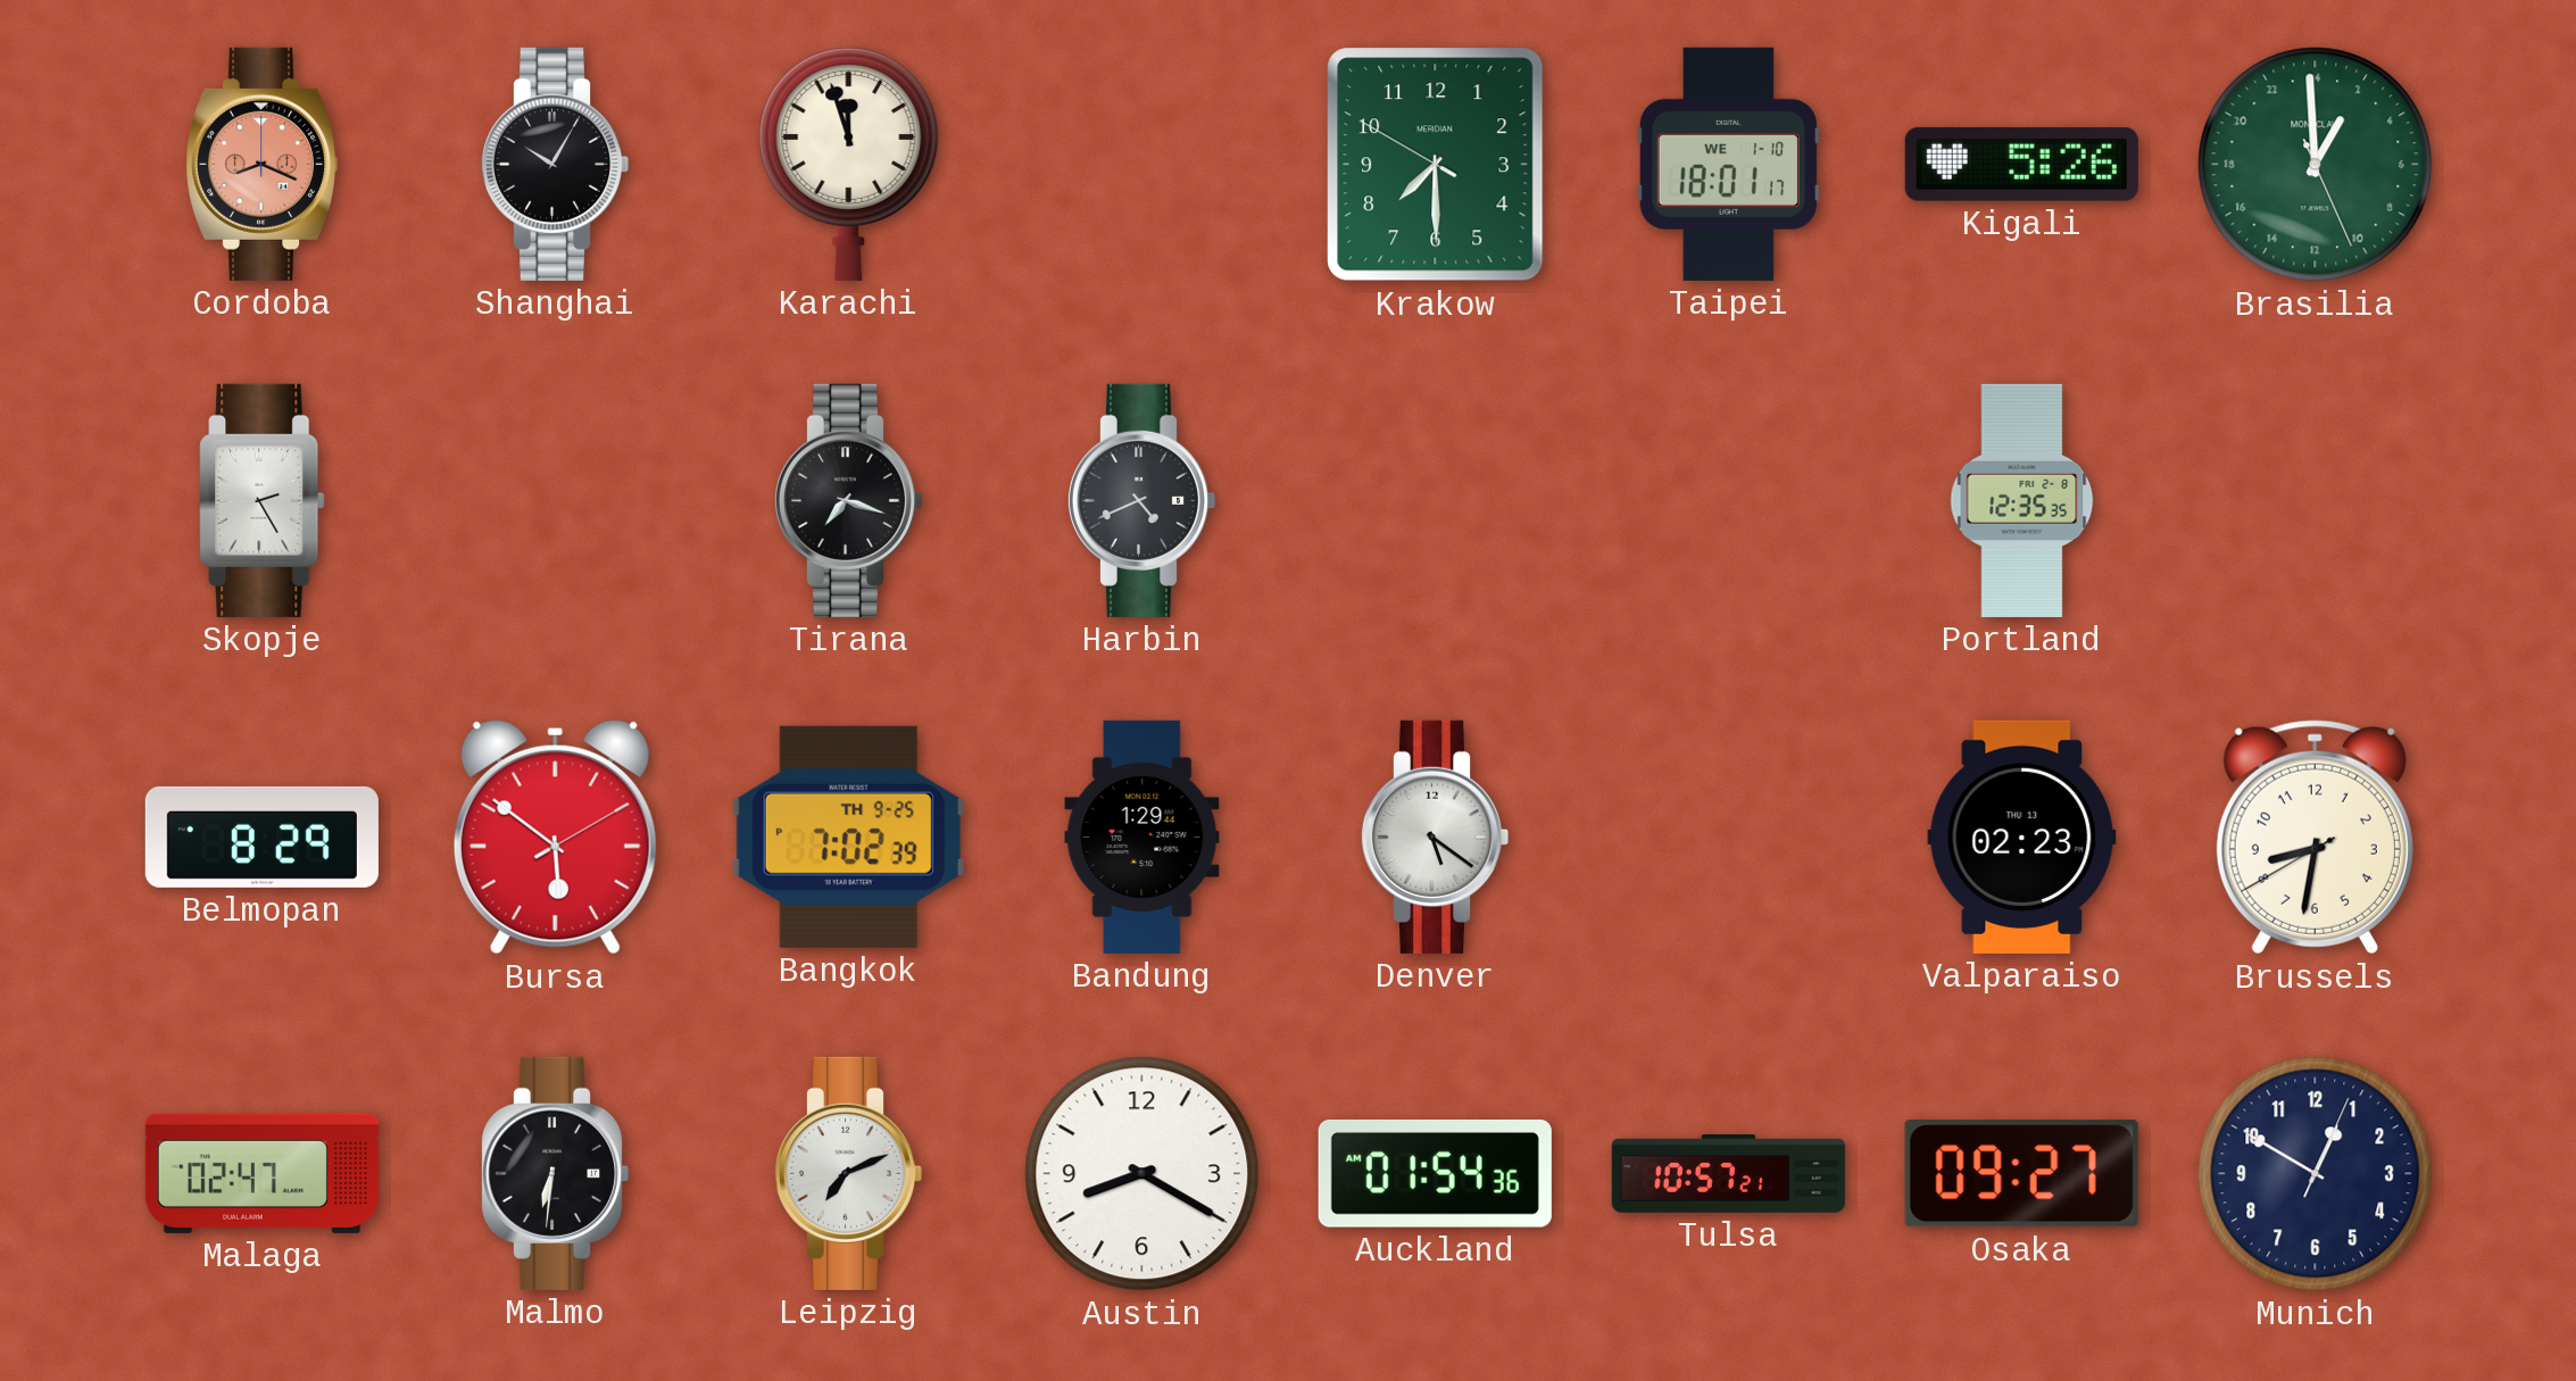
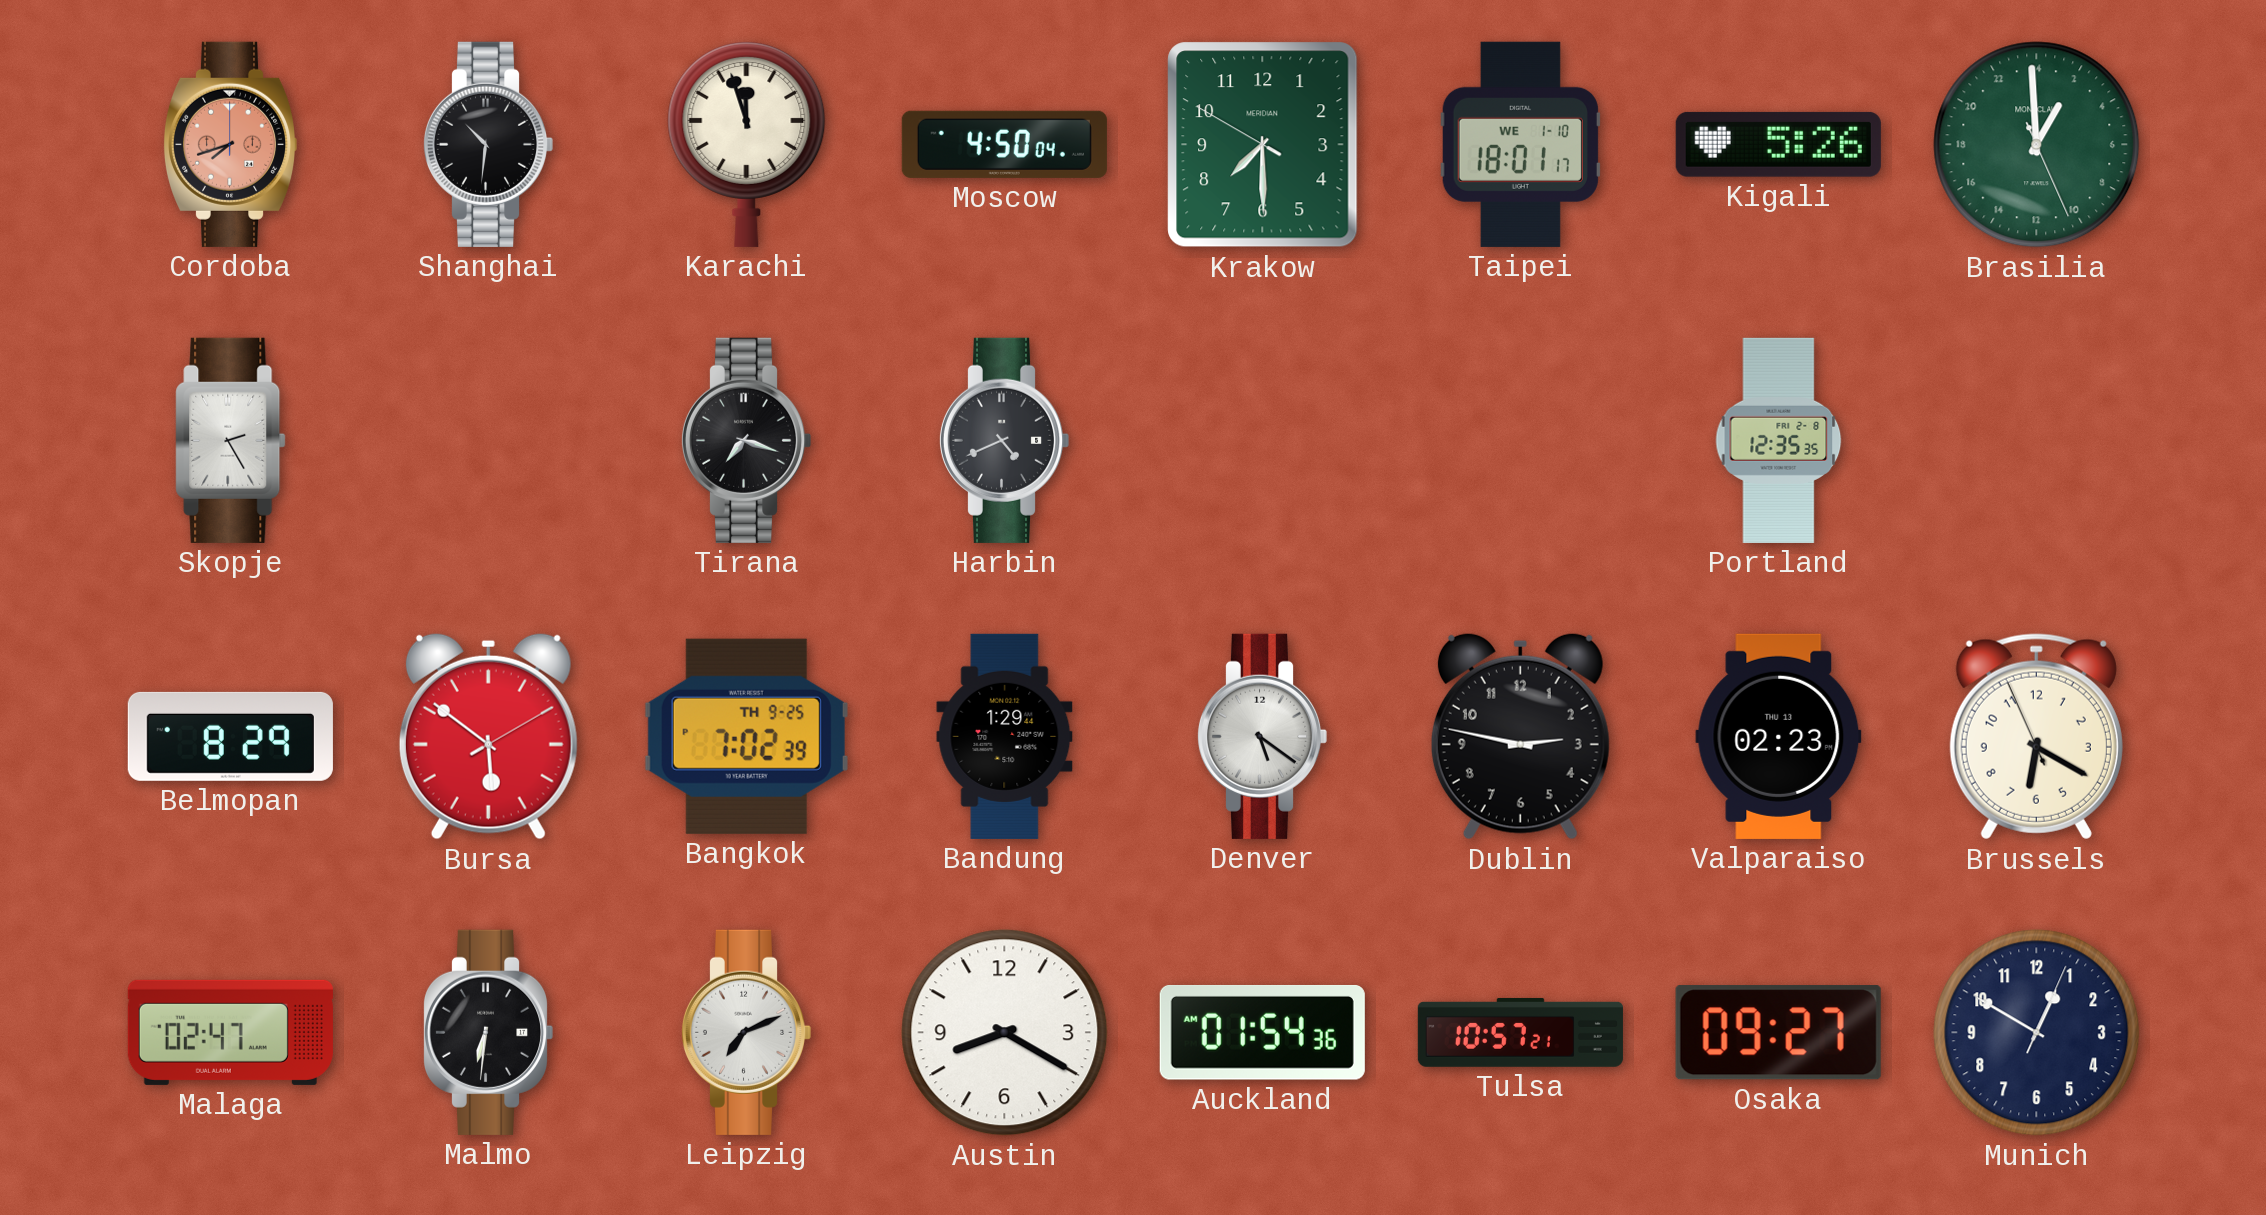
Cordoba: 8:19 -> 7:42 (230, 144)
Shanghai: 10:05 -> 10:31 (488, 144)
Moscow: none -> 4:50 (1004, 144)
Dublin: none -> 2:47 (1520, 736)
Brussels: 8:31 -> 6:19 (2036, 737)
